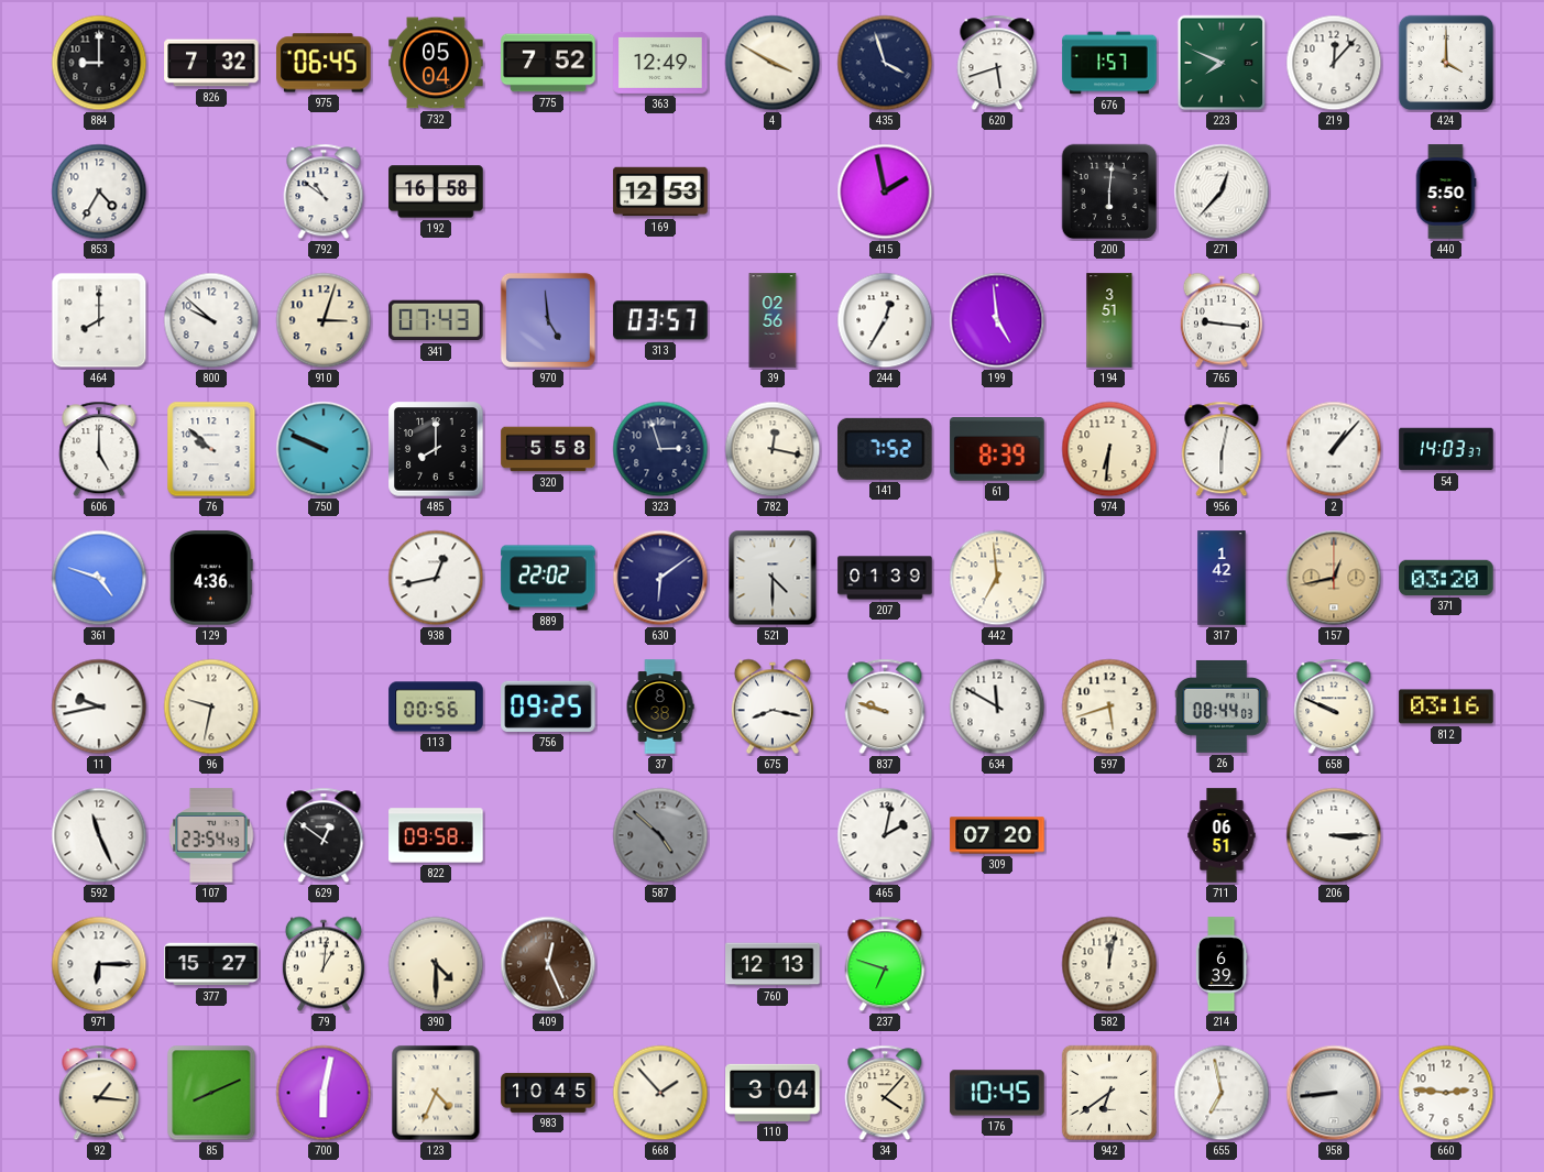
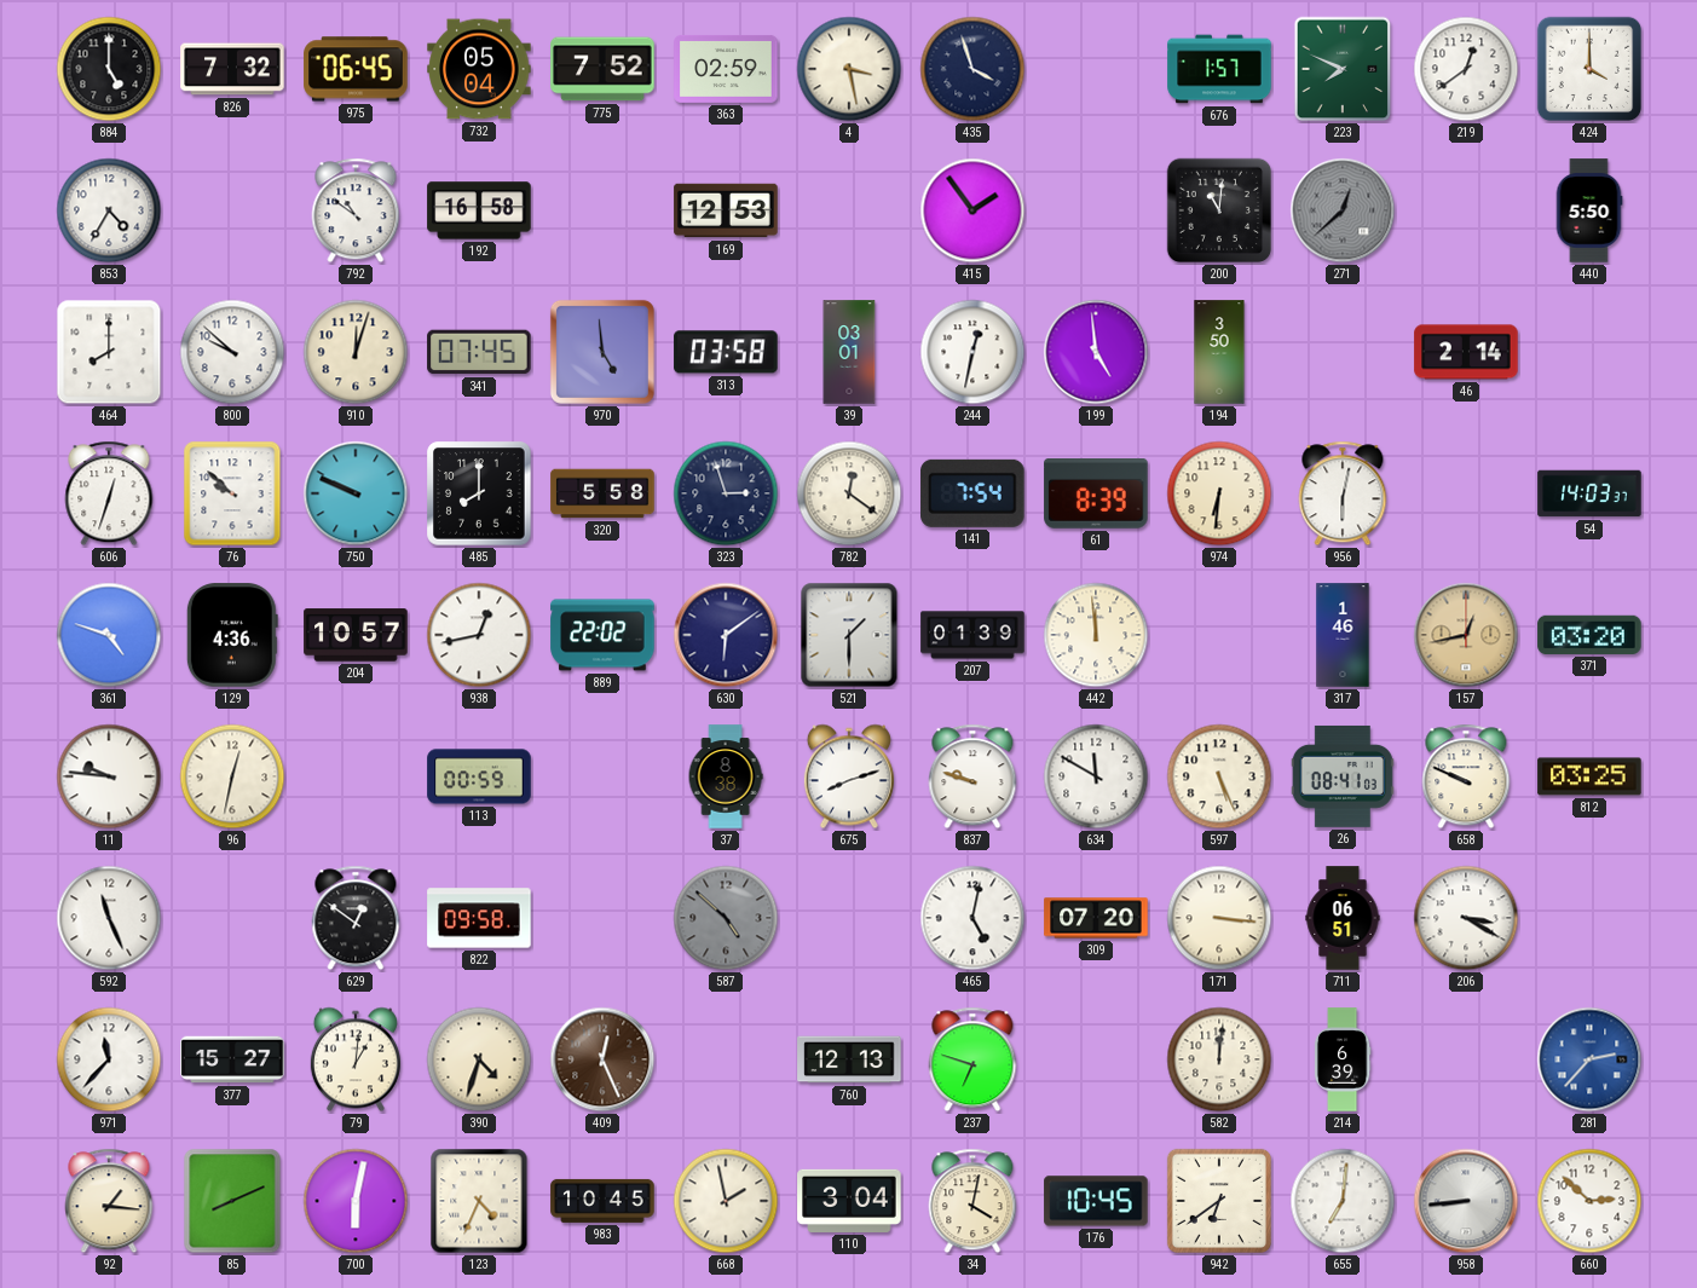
884: 9:00 -> 5:00 (109, 69)
363: 12:49 -> 02:59 (726, 69)
4: 3:50 -> 3:28 (849, 69)
620: 5:42 -> none (997, 63)
219: 12:07 -> 12:39 (1466, 69)
415: 1:58 -> 1:54 (972, 210)
200: 6:01 -> 11:01 (1219, 210)
271: 12:37 -> 12:38 (1343, 210)
271 dial: white -> grey (1343, 210)
910: 3:03 -> 12:03 (356, 352)
341: 07:43 -> 07:45 (479, 352)
313: 03:57 -> 03:58 (726, 352)
39: 02:56 -> 03:01 (849, 352)
244: 12:35 -> 12:32 (972, 352)
194: 3:51 -> 3:50 (1219, 352)
765: 9:16 -> none (1222, 320)
46: none -> 2:14 (1466, 352)
606: 5:00 -> 12:33 (109, 493)
782: 12:17 -> 12:21 (849, 493)
141: 7:52 -> 7:54 (972, 493)
2: 1:07 -> none (1334, 449)
204: none -> 10:57 (356, 635)
521: 4:30 -> 1:30 (849, 635)
442: 6:59 -> 11:59 (1096, 635)
317: 1:42 -> 1:46 (1343, 635)
11: 9:43 -> 9:46 (109, 776)
96: 9:32 -> 12:32 (232, 776)
113: 00:56 -> 00:59 (479, 776)
756: 09:25 -> none (548, 707)
675: 8:17 -> 8:12 (849, 776)
597: 5:42 -> 5:26 (1219, 776)
26: 08:44 -> 08:41 (1343, 776)
812: 03:16 -> 03:25 (1589, 776)
107: 23:54 -> none (211, 835)
465: 2:02 -> 5:02 (972, 918)
171: none -> 3:16 (1219, 918)
206: 3:15 -> 3:20 (1466, 918)
971: 6:15 -> 11:37 (109, 1059)
390: 4:30 -> 4:33 (479, 1059)
582: 12:02 -> 12:01 (1219, 1059)
281: none -> 2:37 (1589, 1059)
668: 1:53 -> 1:58 (726, 1201)
34: 4:07 -> 4:02 (972, 1201)
655: 6:58 -> 7:01 (1343, 1201)
660: 2:46 -> 2:52 (1589, 1201)
